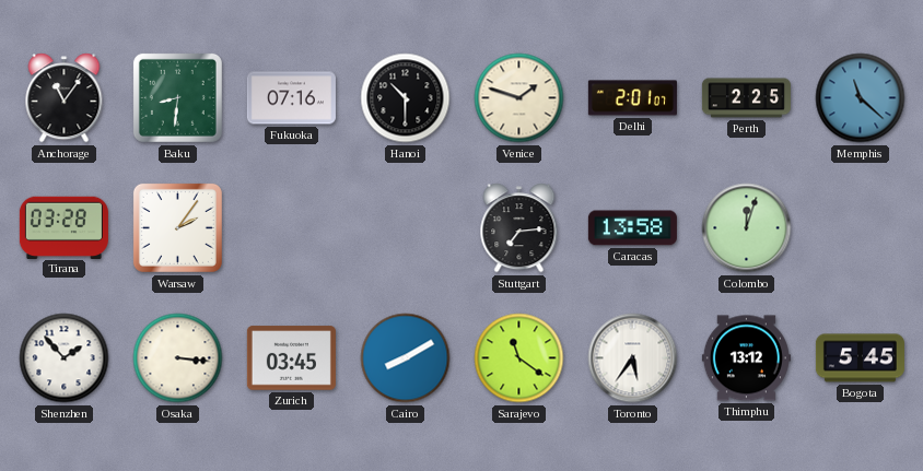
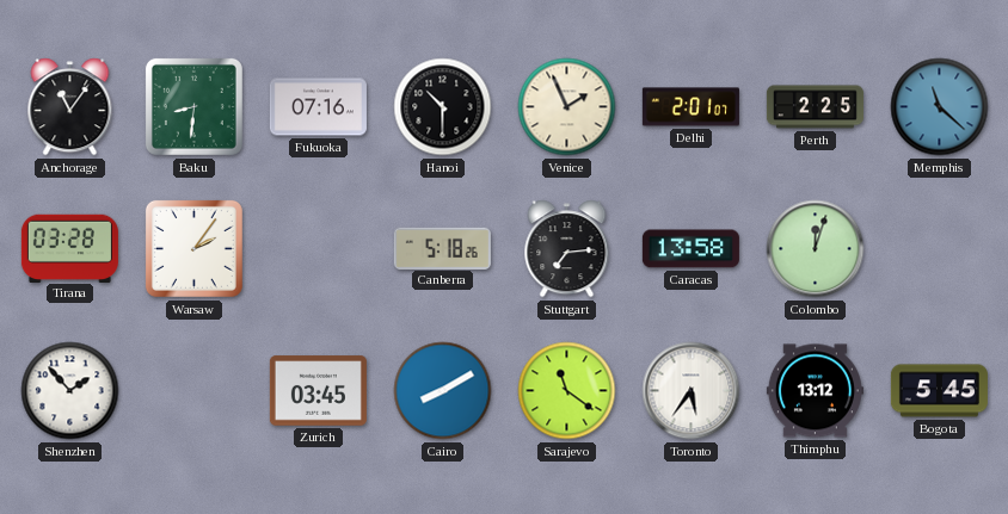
Venice: 1:48 -> 1:56 (567, 107)
Canberra: none -> 5:18 (442, 248)
Osaka: 3:16 -> none (178, 358)
